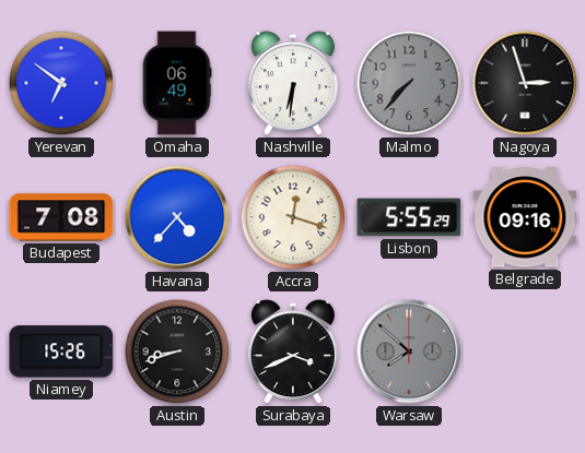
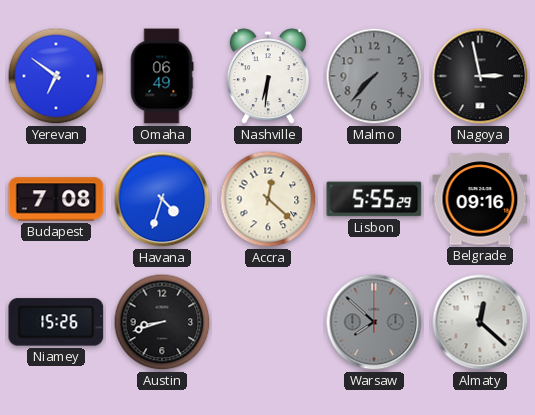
Nagoya: 2:57 -> 2:58 (480, 76)
Havana: 4:37 -> 4:33 (162, 199)
Accra: 12:18 -> 12:22 (268, 199)
Surabaya: 3:41 -> none (293, 353)
Almaty: none -> 12:22 (480, 322)
